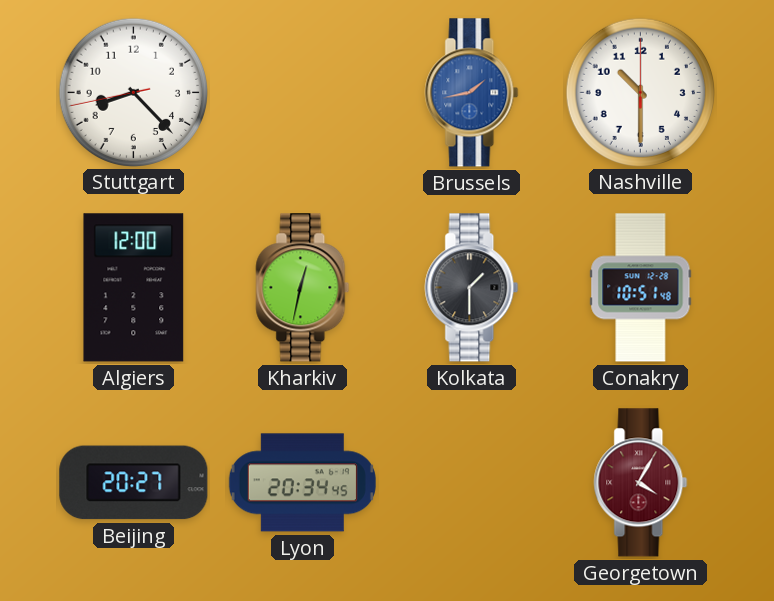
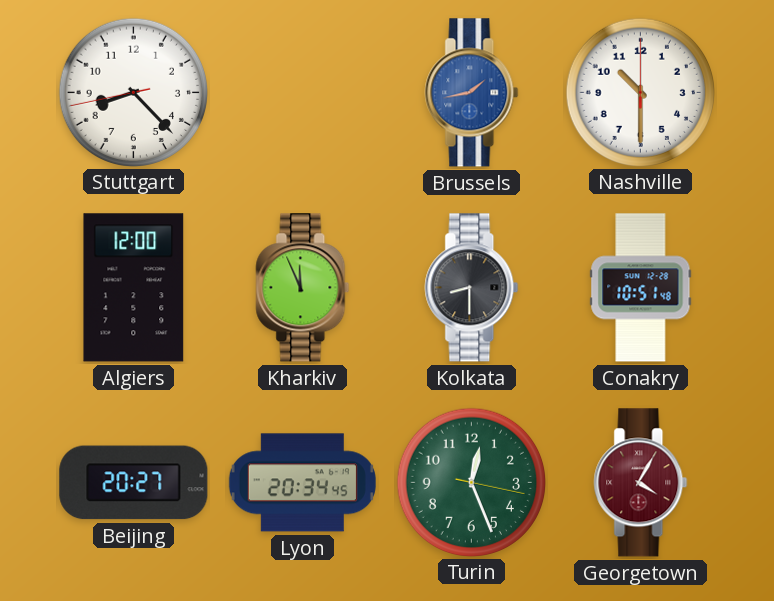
Kharkiv: 12:32 -> 11:56 (303, 288)
Kolkata: 1:30 -> 8:30 (472, 288)
Turin: none -> 12:26 (471, 482)
